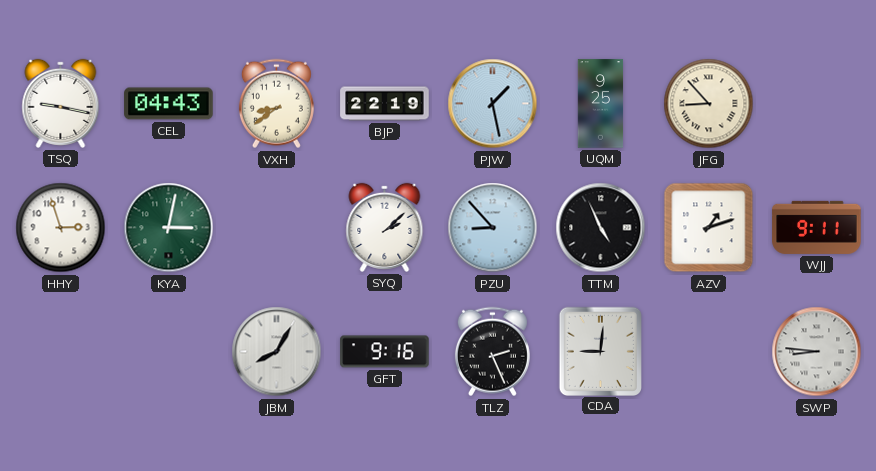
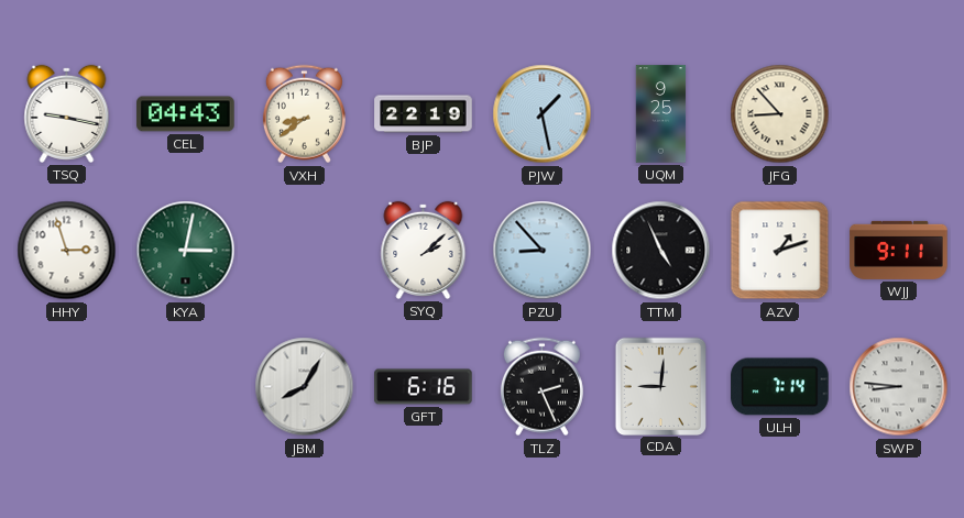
GFT: 9:16 -> 6:16 (424, 387)
ULH: none -> 7:14 (780, 387)
